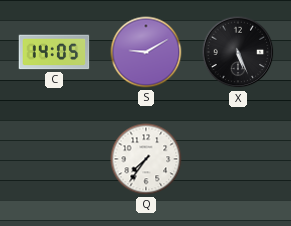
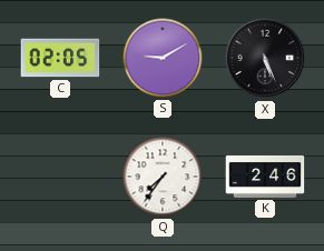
C: 14:05 -> 02:05 (60, 58)
K: none -> 2:46 (265, 177)
